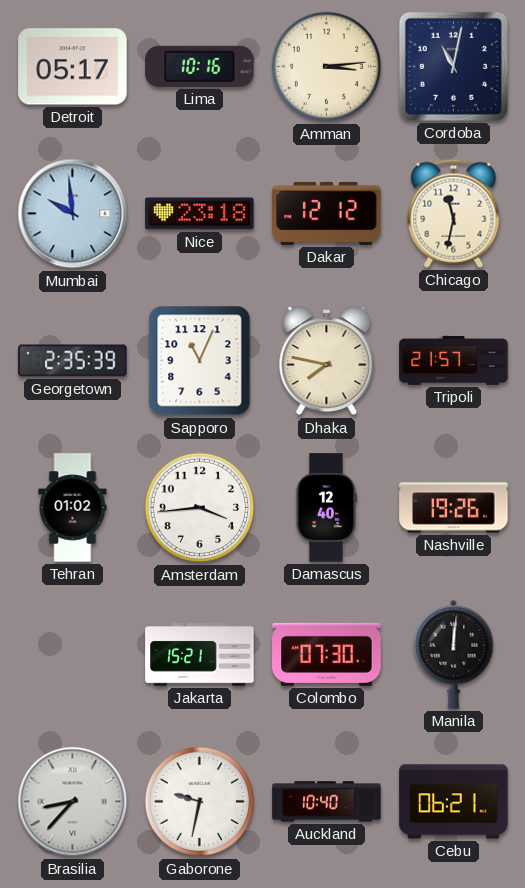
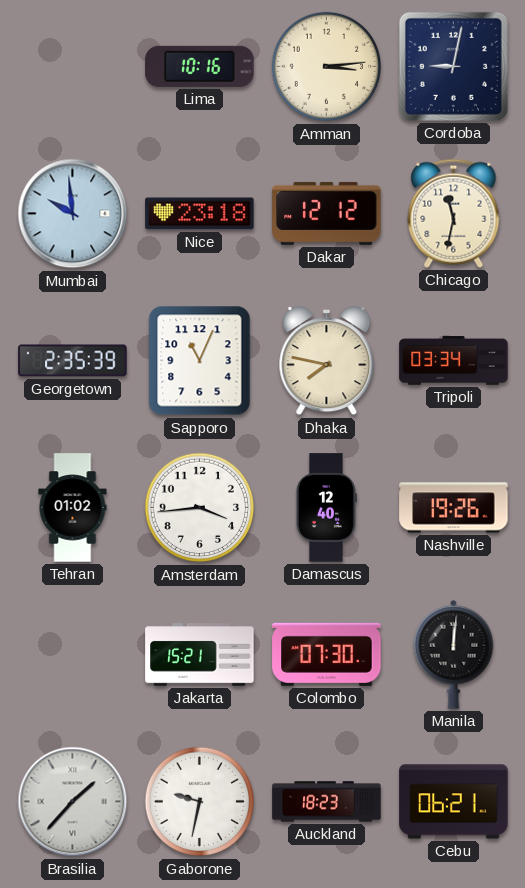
Detroit: 05:17 -> none (73, 67)
Cordoba: 11:02 -> 9:02 (453, 66)
Tripoli: 21:57 -> 03:34 (454, 361)
Brasilia: 8:37 -> 1:37 (73, 802)
Auckland: 10:40 -> 18:23 (327, 802)
